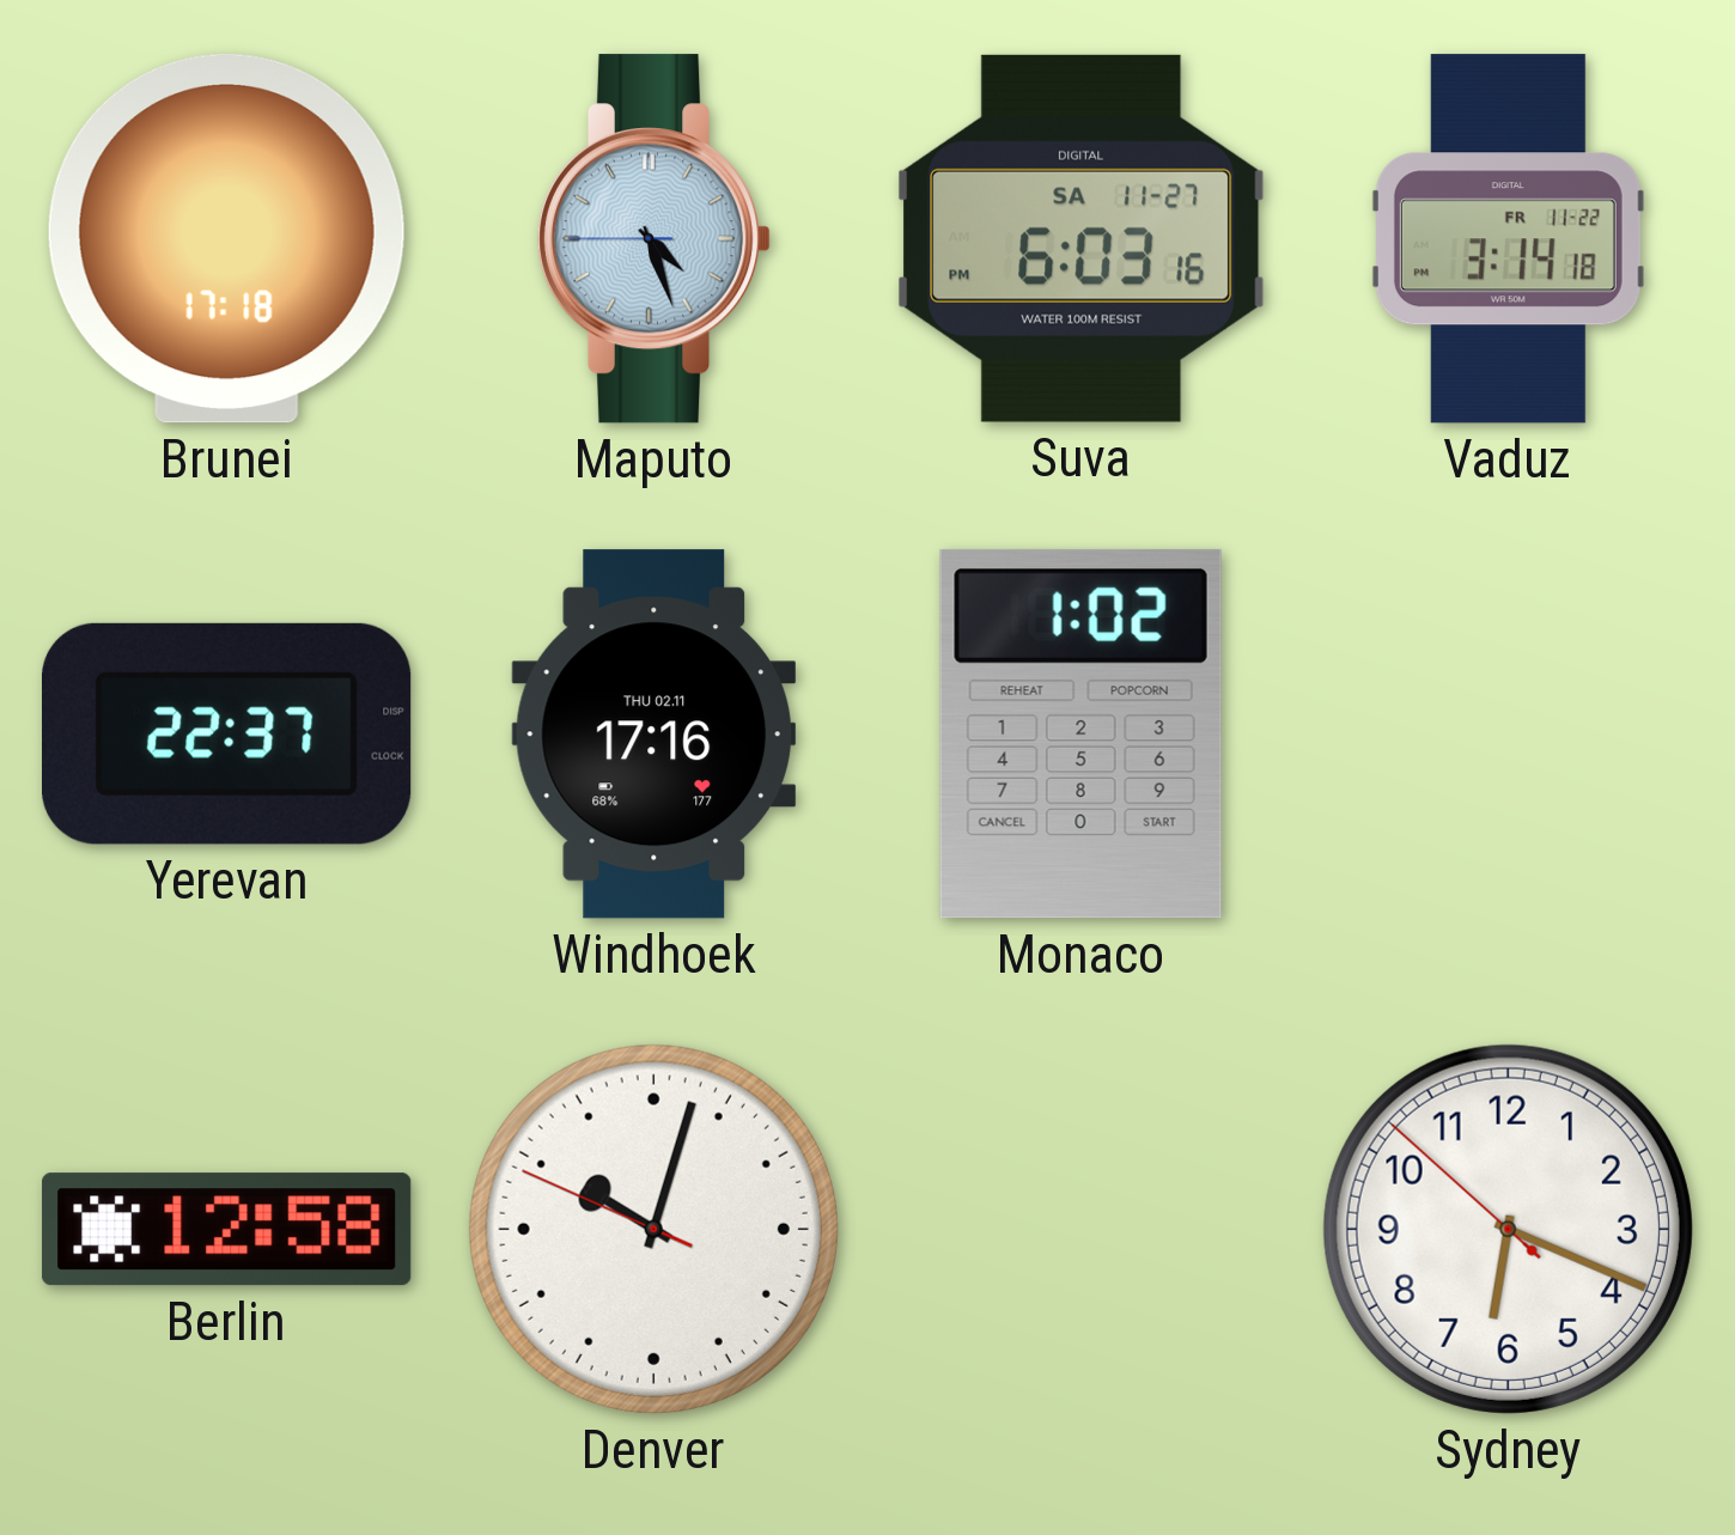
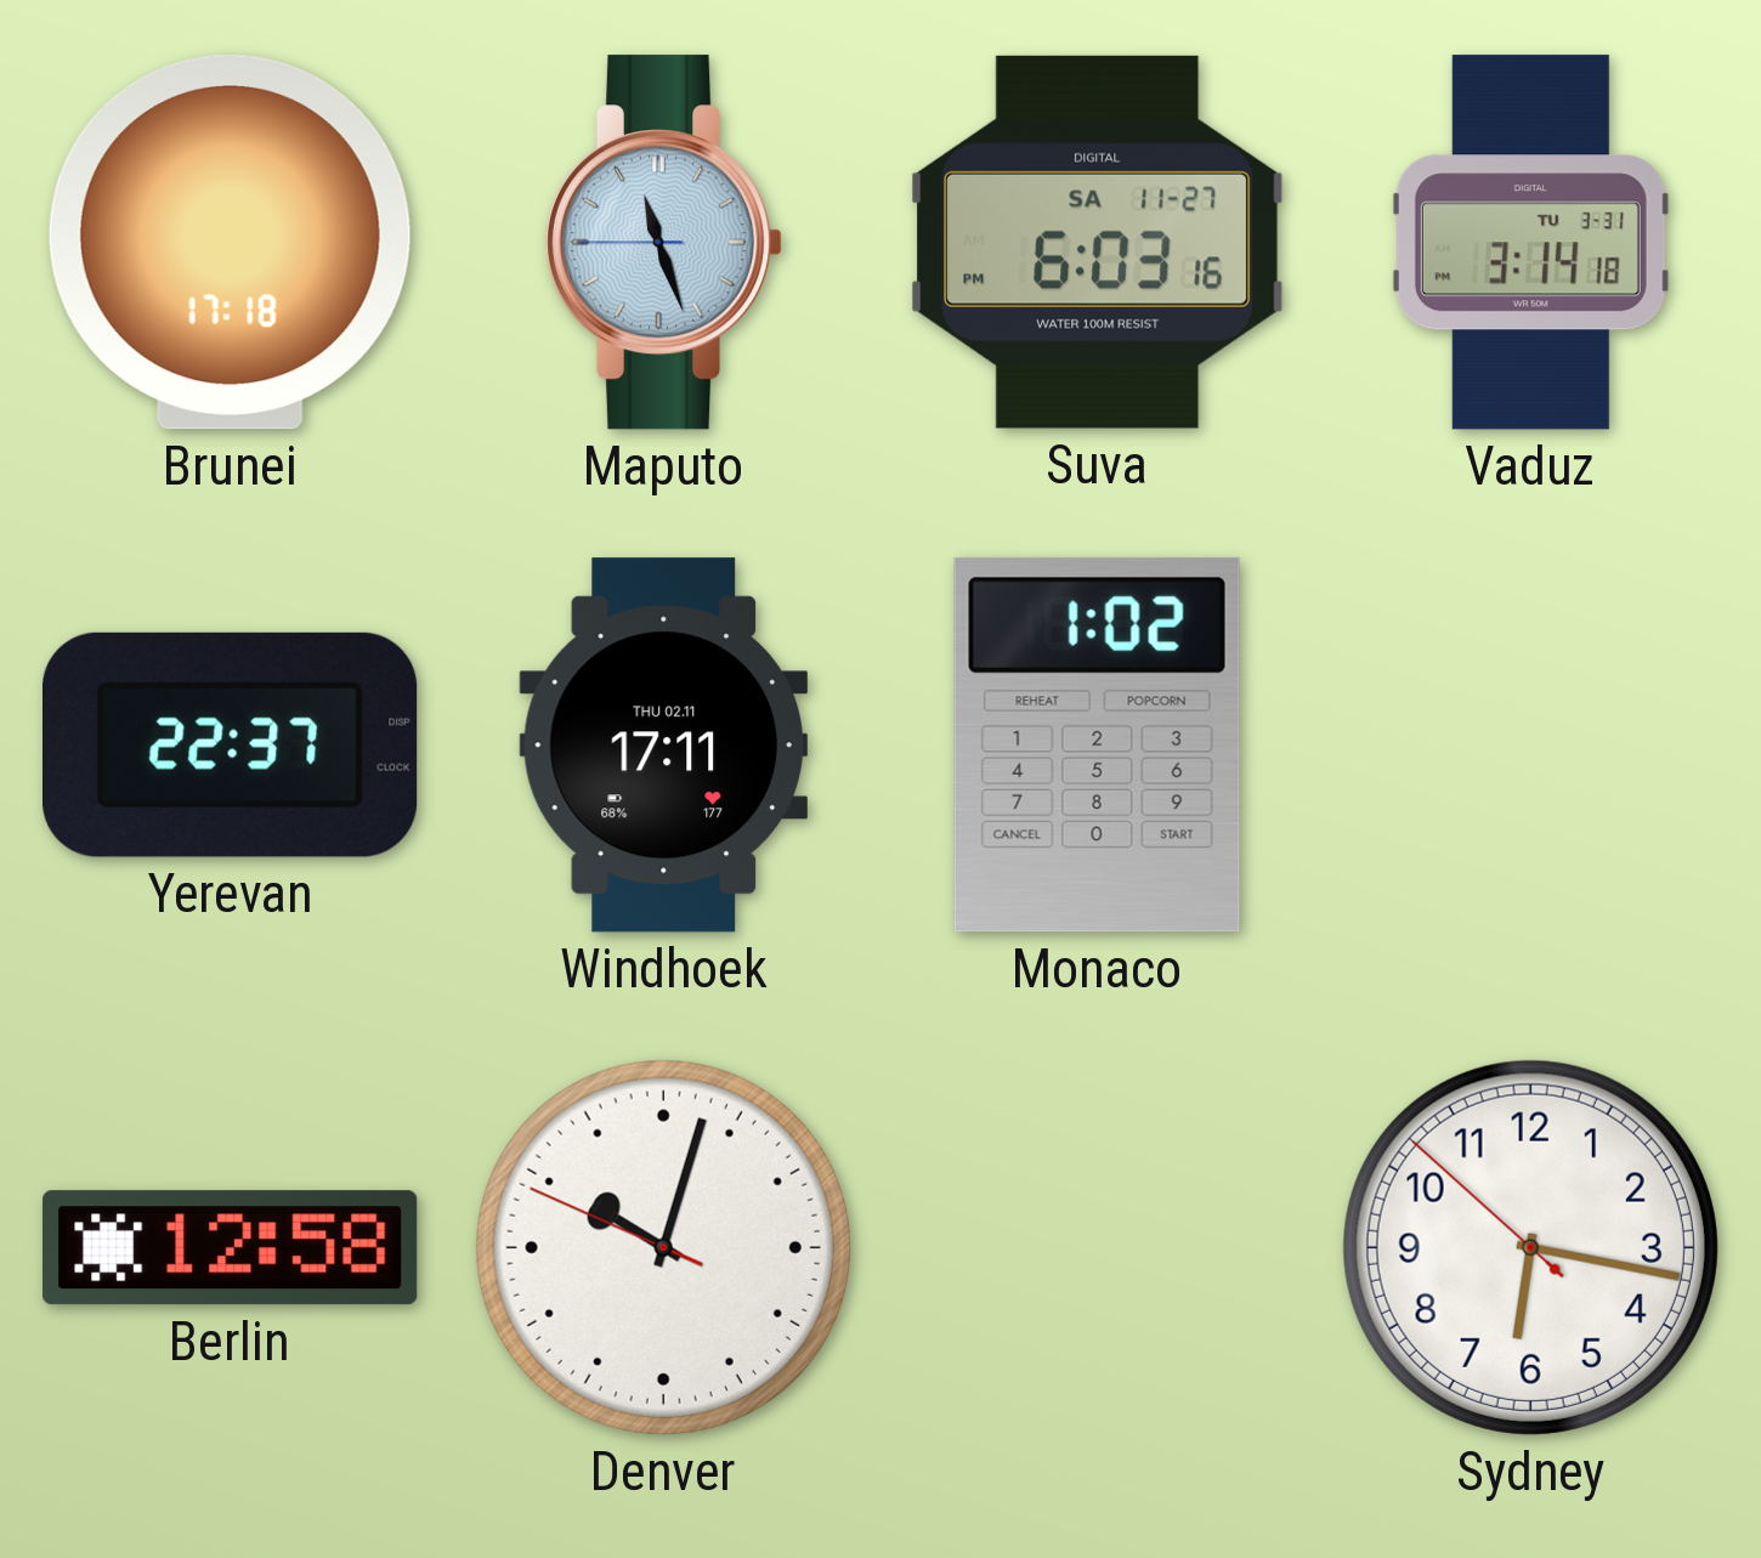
Maputo: 4:26 -> 11:26 (664, 243)
Vaduz date: FR 11-22 -> TU 3-31 (1530, 243)
Windhoek: 17:16 -> 17:11 (664, 746)
Sydney: 6:18 -> 6:16 (1530, 1247)
